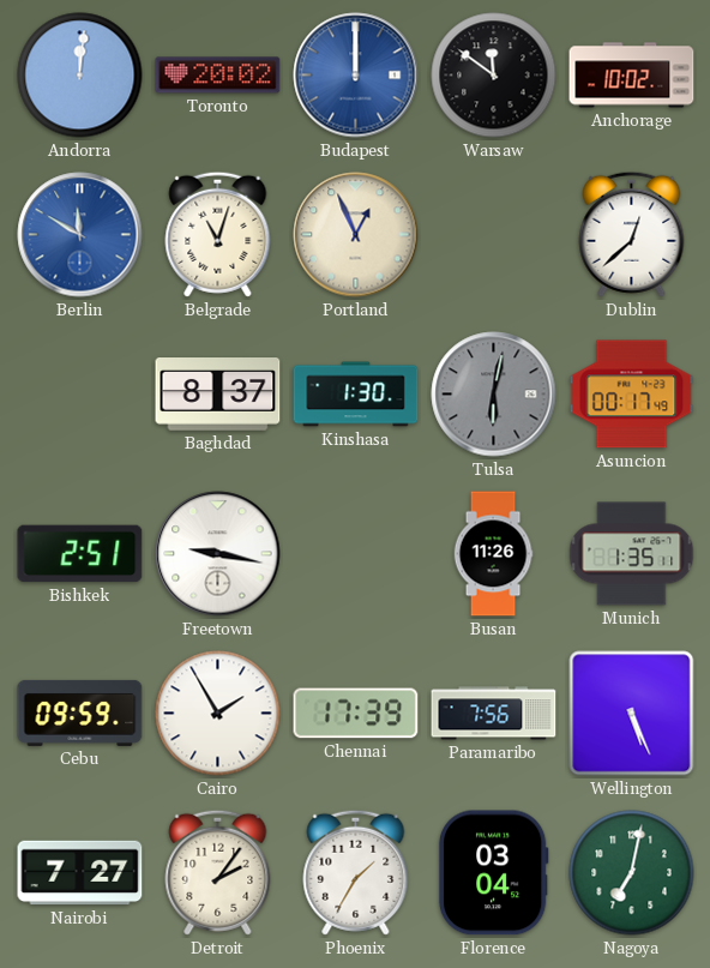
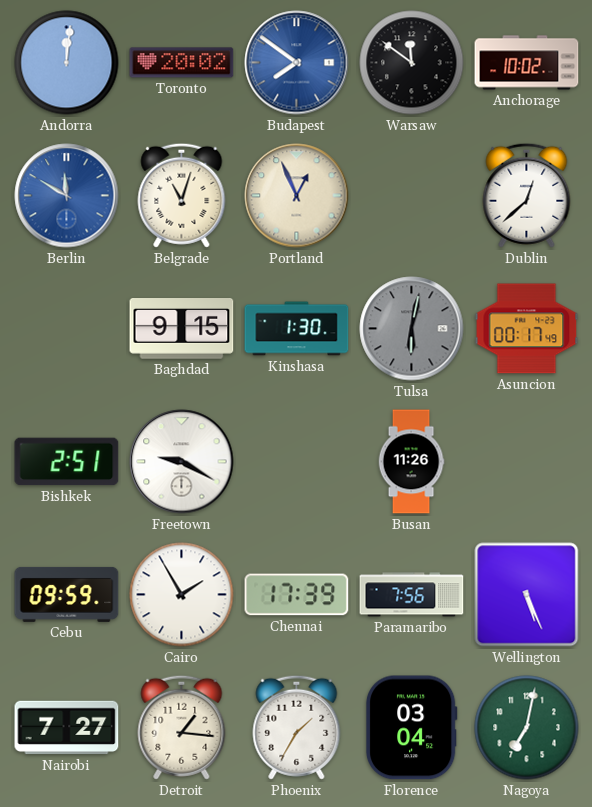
Budapest: 12:00 -> 7:51 (297, 63)
Baghdad: 8:37 -> 9:15 (182, 329)
Freetown: 9:17 -> 9:20 (182, 462)
Munich: 1:35 -> none (632, 554)
Detroit: 2:06 -> 1:16 (182, 727)
